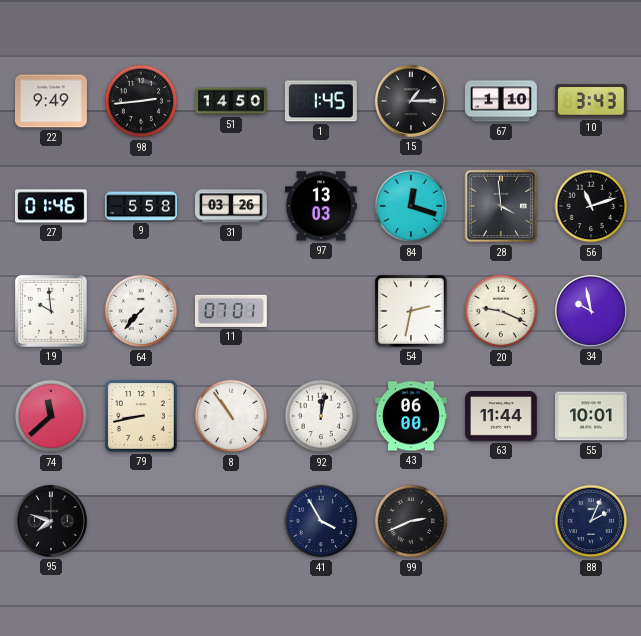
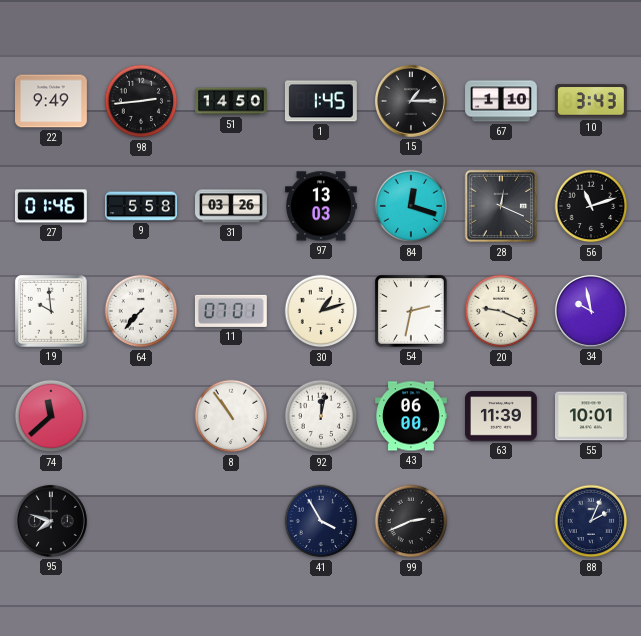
28: 3:59 -> 12:19 (501, 206)
30: none -> 1:12 (321, 311)
79: 8:43 -> none (142, 417)
63: 11:44 -> 11:39 (502, 416)
